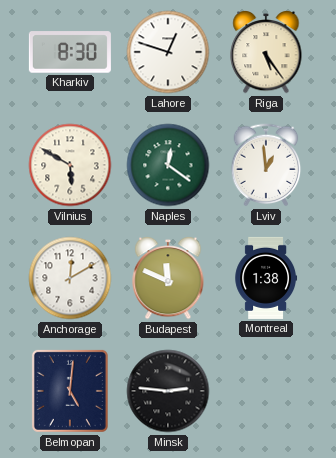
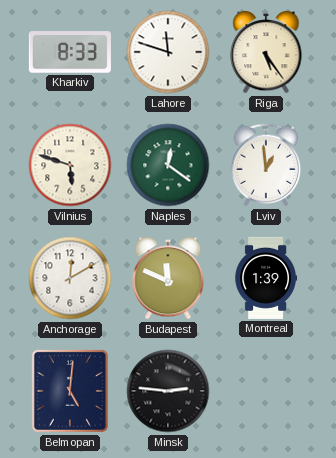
Kharkiv: 8:30 -> 8:33 (70, 52)
Lahore: 12:48 -> 11:48 (168, 52)
Vilnius: 5:50 -> 5:48 (70, 165)
Montreal: 1:38 -> 1:39 (266, 278)
